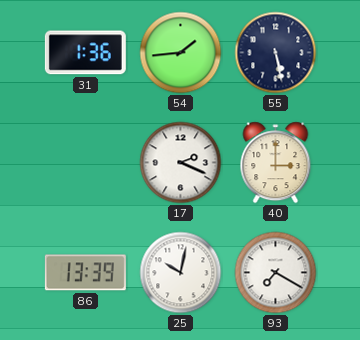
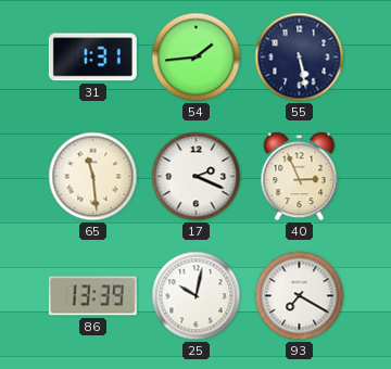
31: 1:36 -> 1:31 (92, 58)
65: none -> 11:29 (93, 177)
40: 3:00 -> 2:56 (300, 177)
